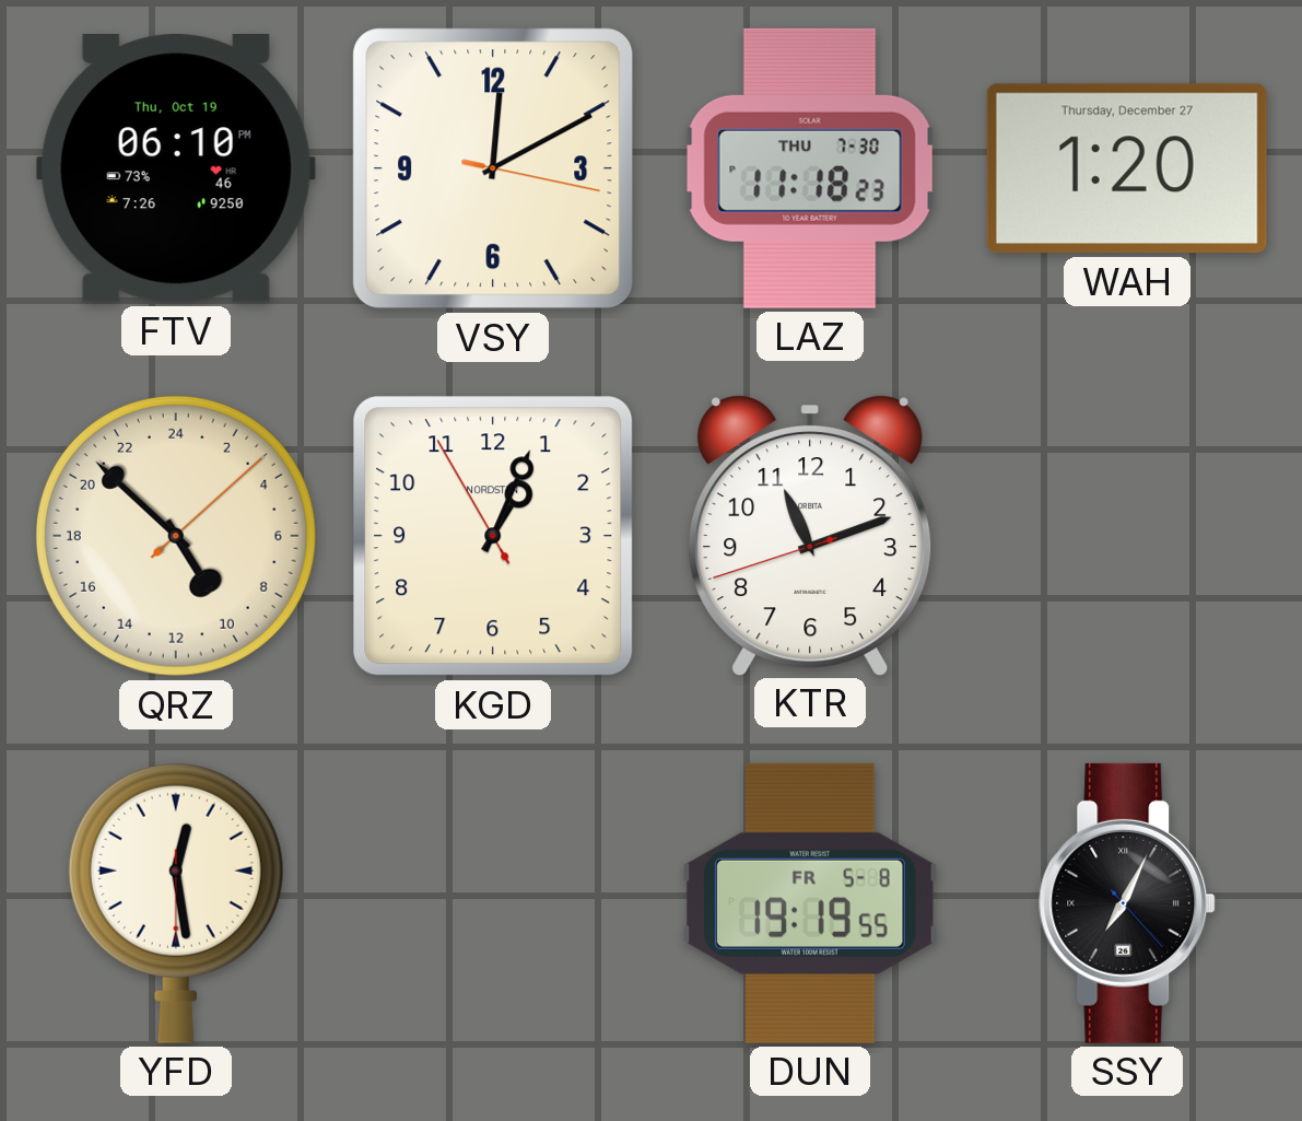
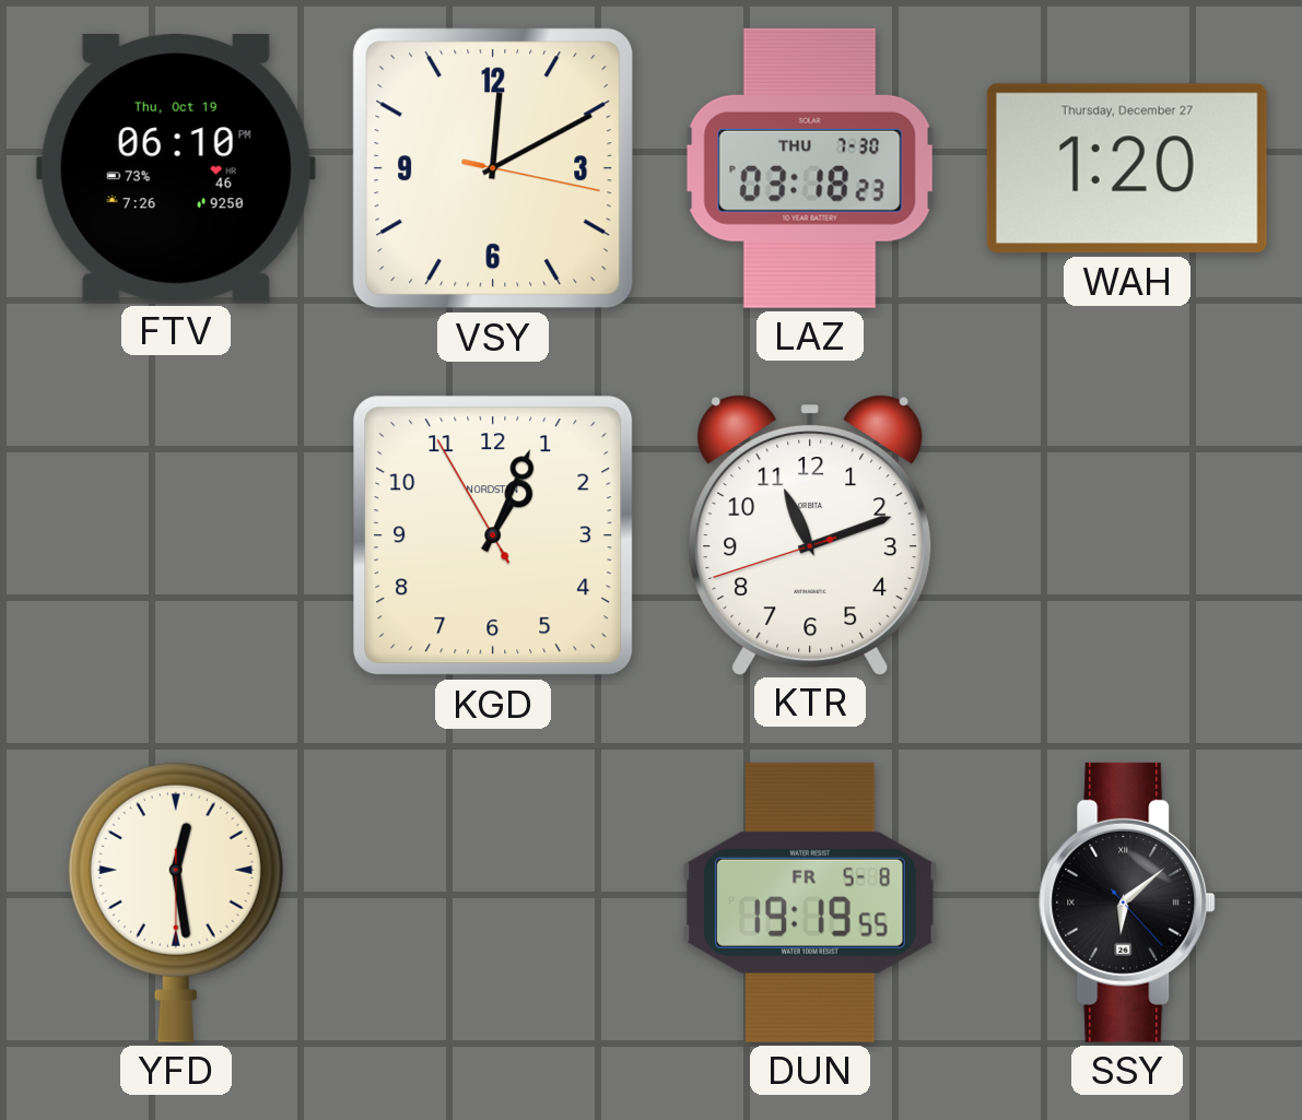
LAZ: 11:18 -> 03:18 (810, 168)
QRZ: 9:52 -> none (176, 536)
SSY: 7:04 -> 6:08 (1127, 903)
